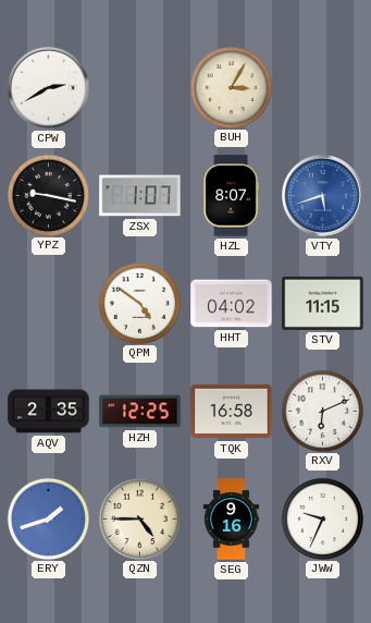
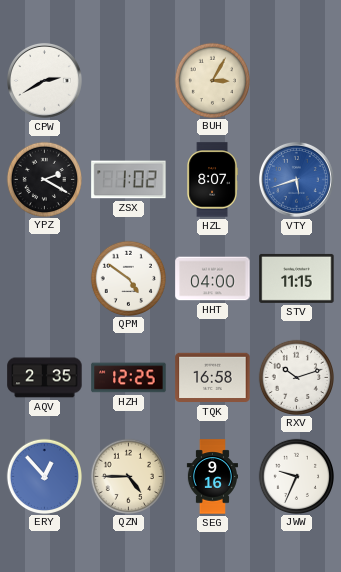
YPZ: 9:17 -> 2:20 (44, 179)
ZSX: 1:07 -> 1:02 (129, 180)
HHT: 04:02 -> 04:00 (213, 279)
RXV: 6:11 -> 10:12 (296, 377)
ERY: 1:42 -> 12:53 (44, 476)
